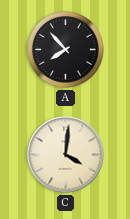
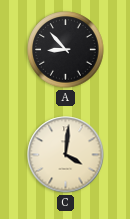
A: 7:53 -> 8:53 (66, 50)
